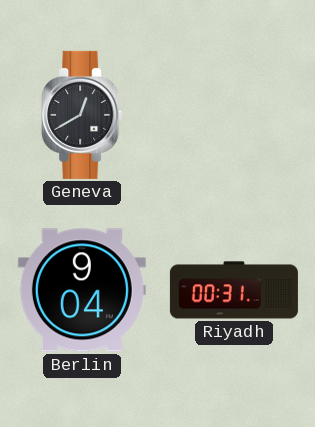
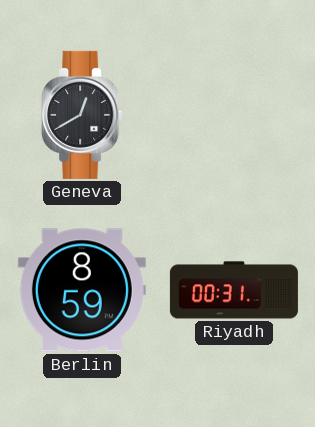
Berlin: 9:04 -> 8:59 (82, 290)
